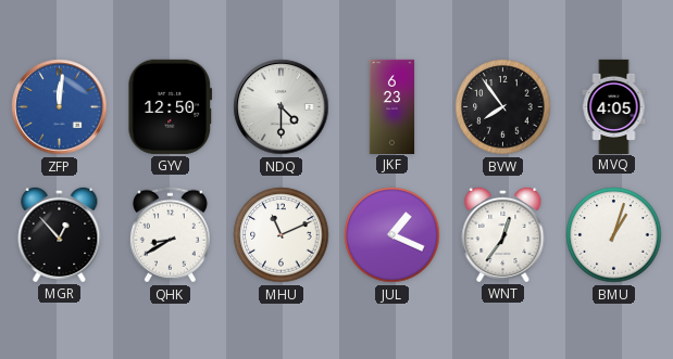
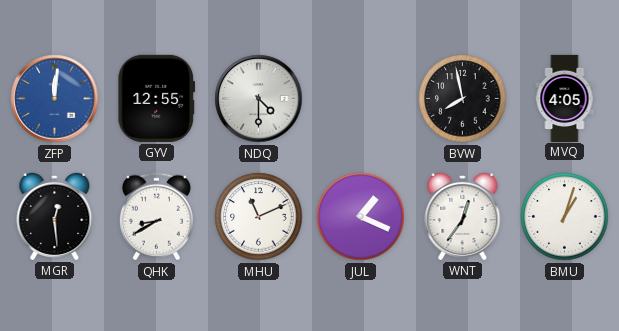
GYV: 12:50 -> 12:55 (157, 98)
JKF: 6:23 -> none (392, 106)
BVW: 7:54 -> 7:58 (463, 99)
MGR: 12:53 -> 12:29 (55, 216)
